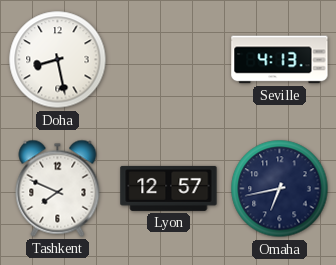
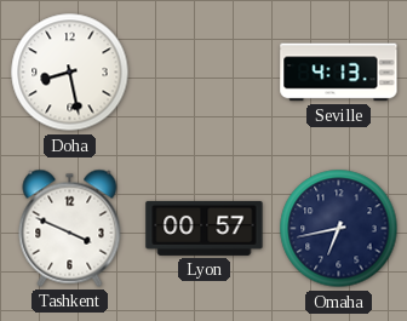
Tashkent: 7:49 -> 3:49 (70, 228)
Lyon: 12:57 -> 00:57 (205, 228)
